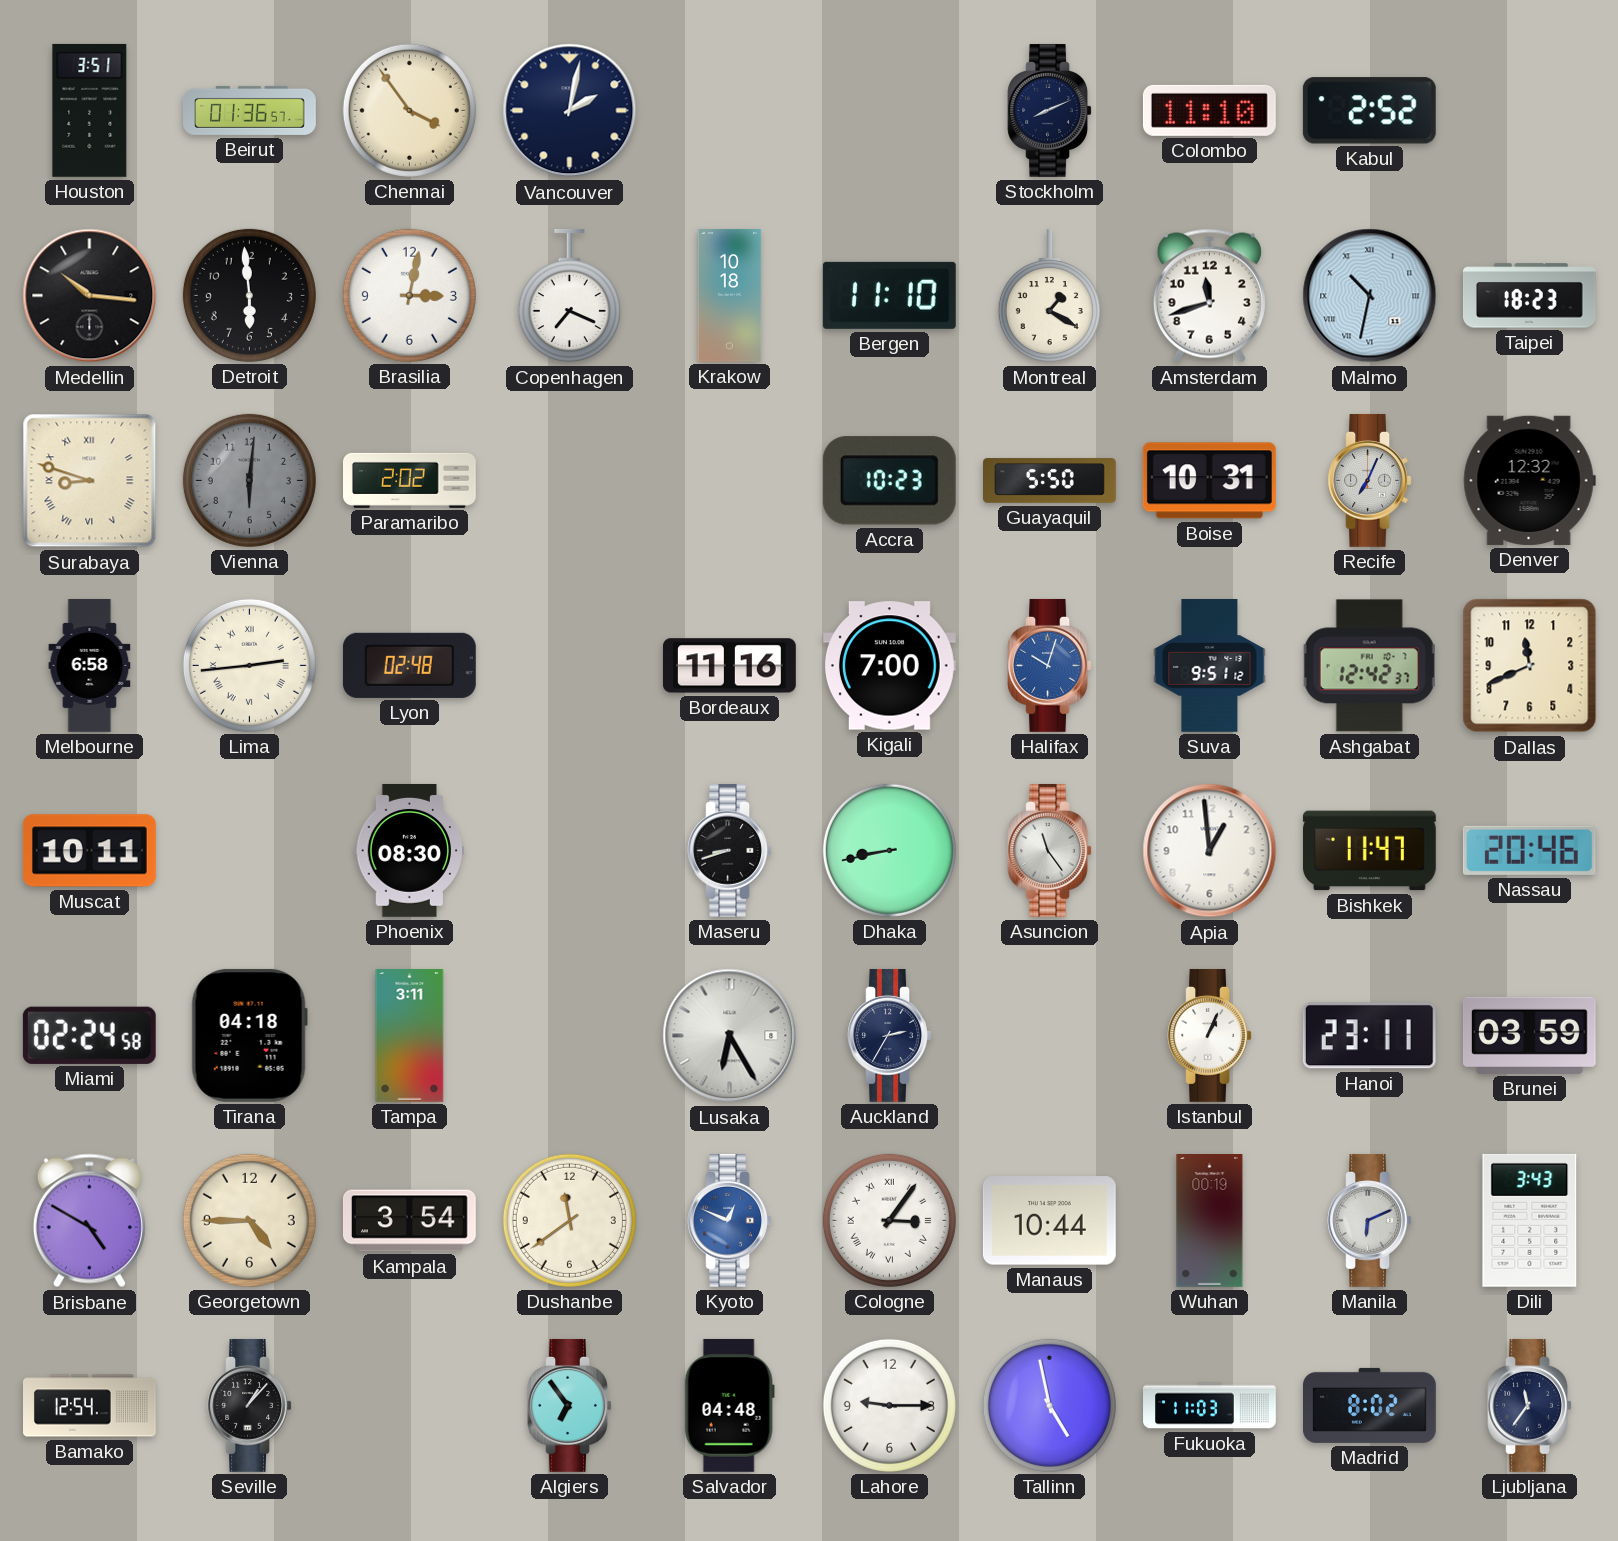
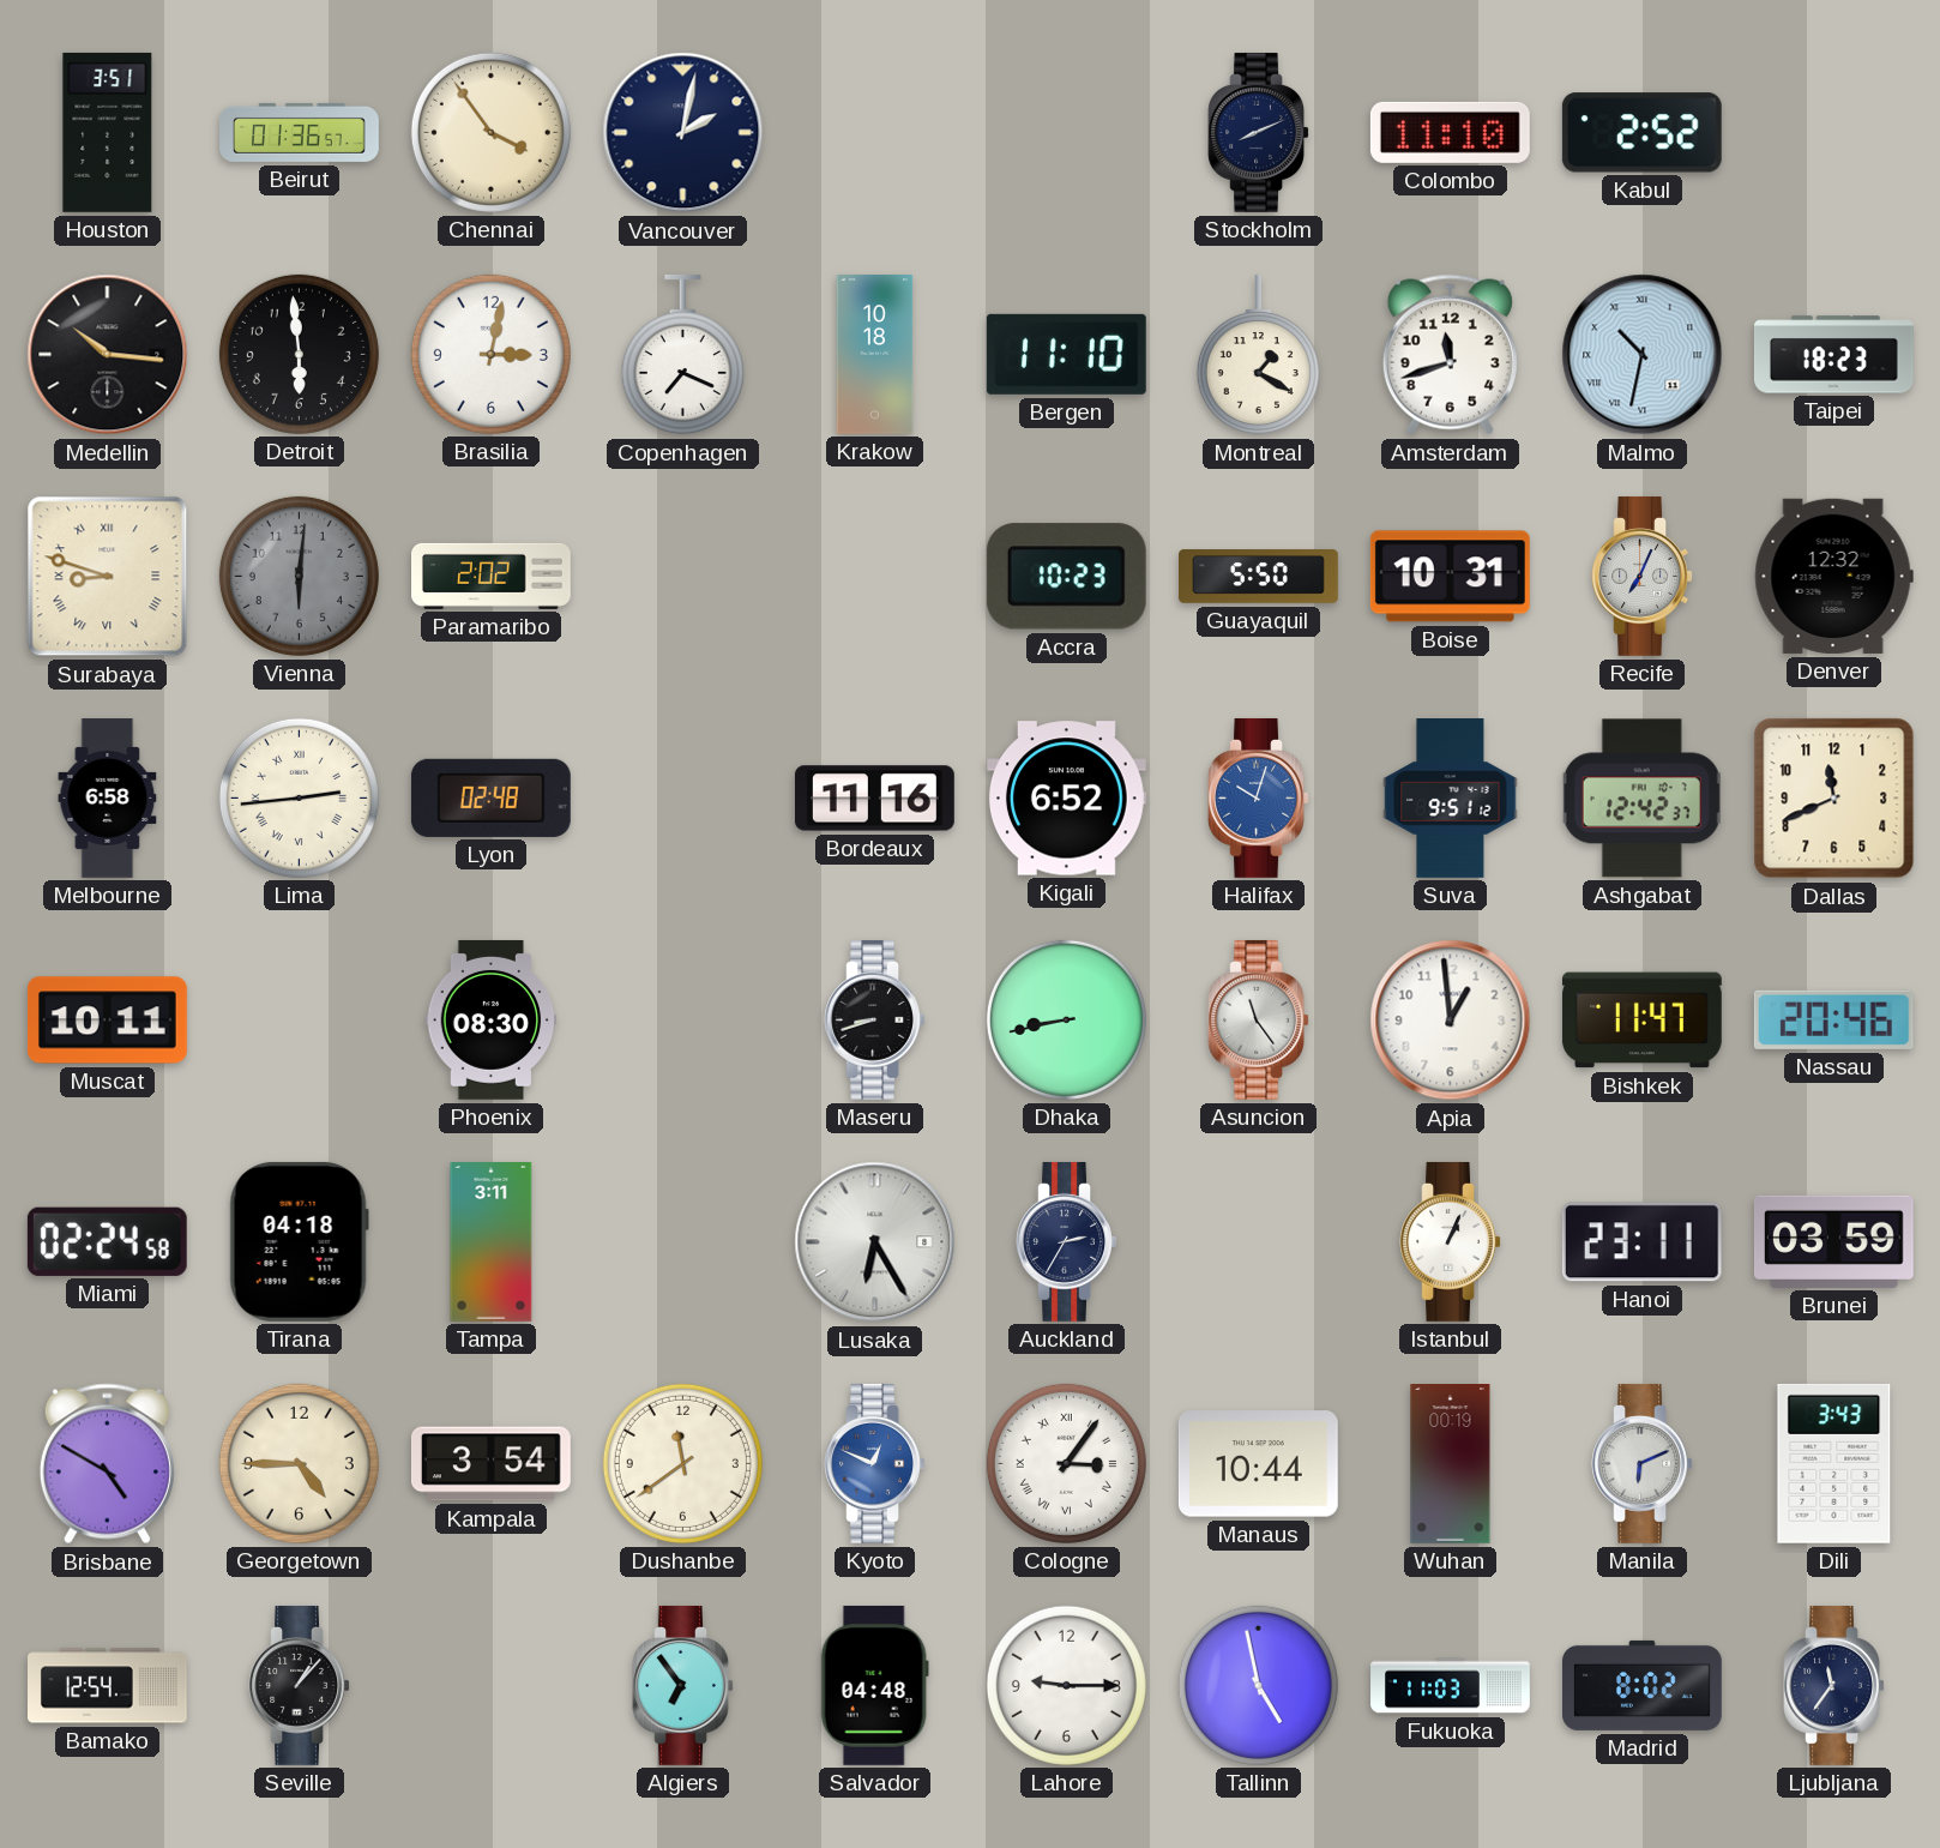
Kigali: 7:00 -> 6:52 (1066, 799)
